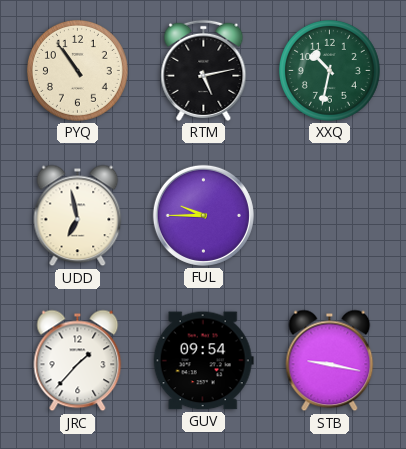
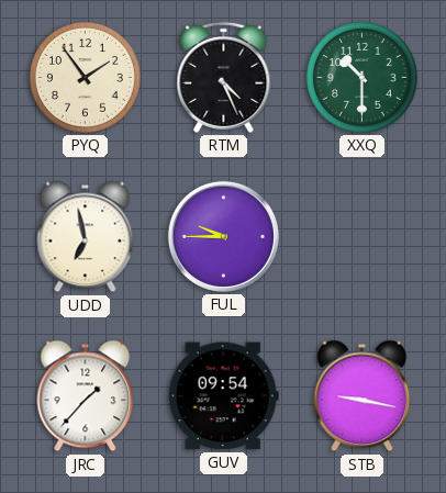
PYQ: 10:54 -> 1:54 (85, 77)
RTM: 5:13 -> 4:26 (224, 77)
XXQ: 10:32 -> 10:30 (361, 77)
